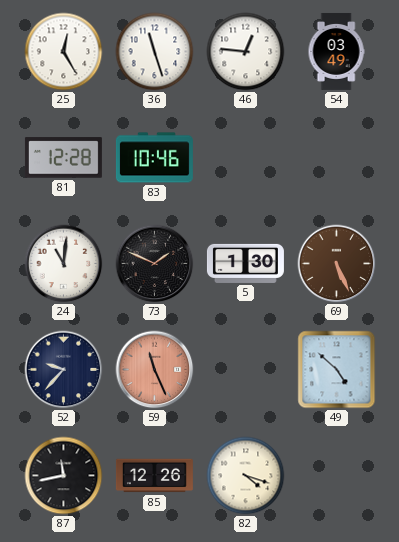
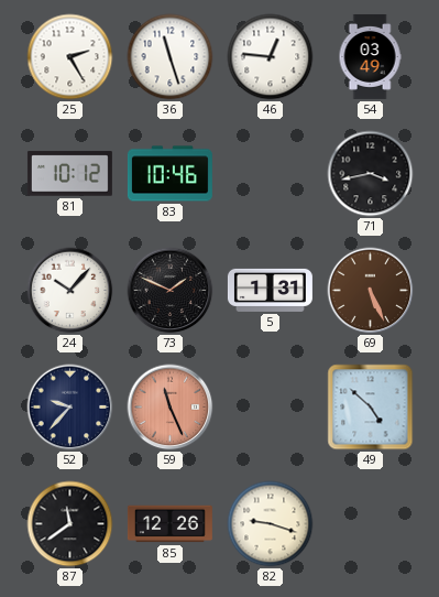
25: 12:25 -> 2:25 (70, 57)
81: 12:28 -> 10:12 (69, 174)
71: none -> 3:43 (371, 174)
24: 11:01 -> 10:07 (70, 291)
5: 1:30 -> 1:31 (270, 290)
87: 11:43 -> 11:39 (70, 524)
82: 4:18 -> 9:18 (271, 524)
